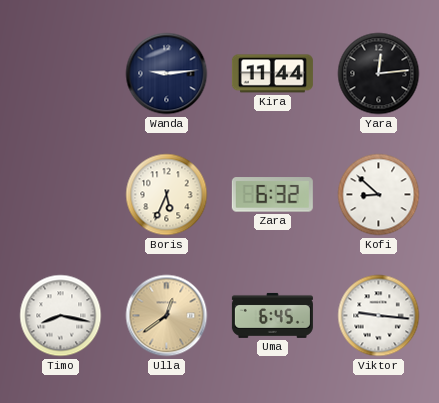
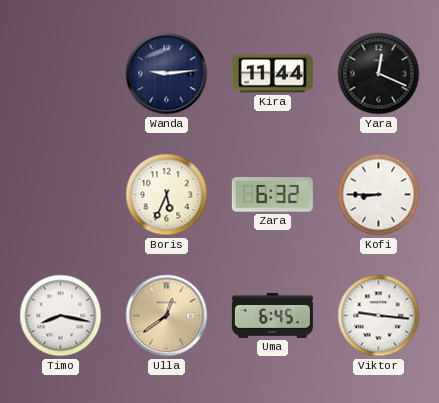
Yara: 12:14 -> 12:19 (379, 74)
Kofi: 8:52 -> 8:45 (379, 195)
